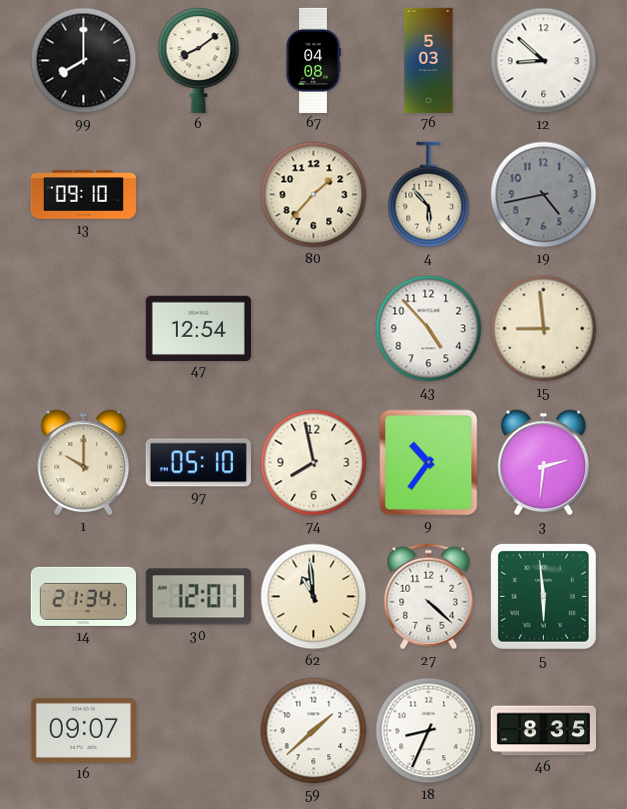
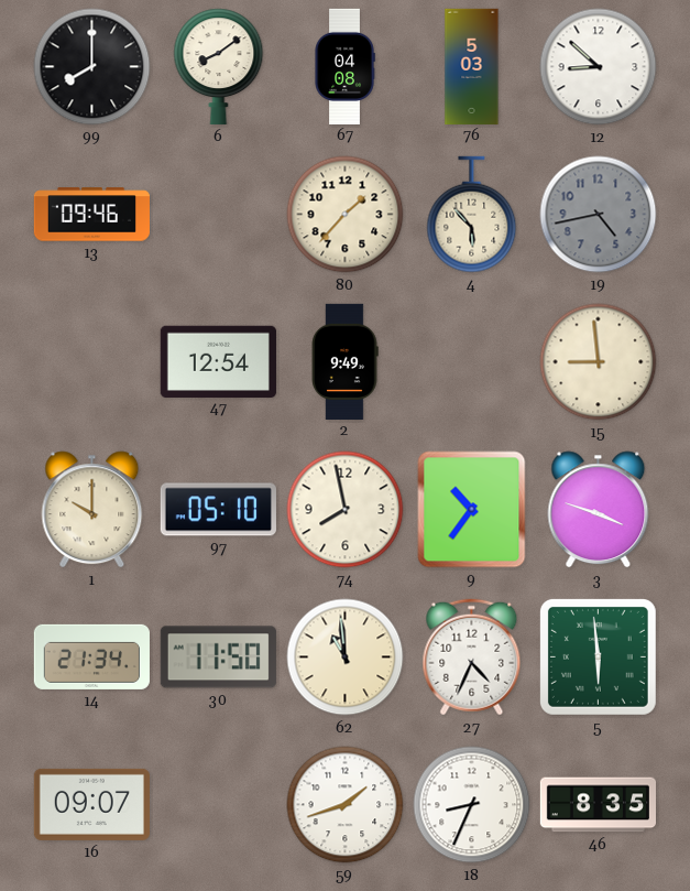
13: 09:10 -> 09:46 (91, 215)
2: none -> 9:49 (344, 361)
43: 4:53 -> none (429, 329)
3: 2:31 -> 3:48 (599, 510)
30: 12:01 -> 11:50 (218, 658)
27: 4:22 -> 4:34 (472, 658)
59: 1:38 -> 1:42 (346, 805)
